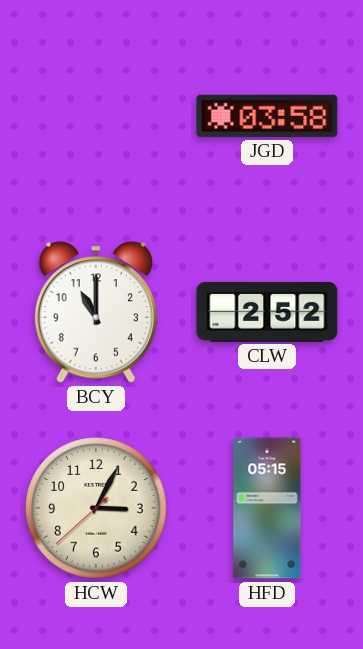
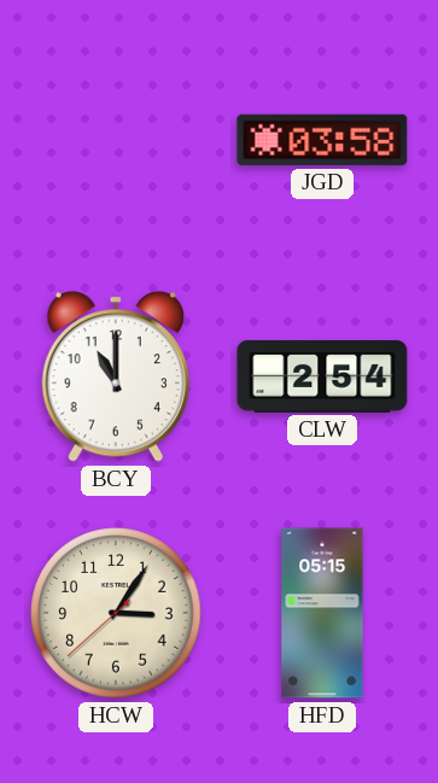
CLW: 2:52 -> 2:54 (322, 376)
HCW: 3:04 -> 3:05 (116, 613)
